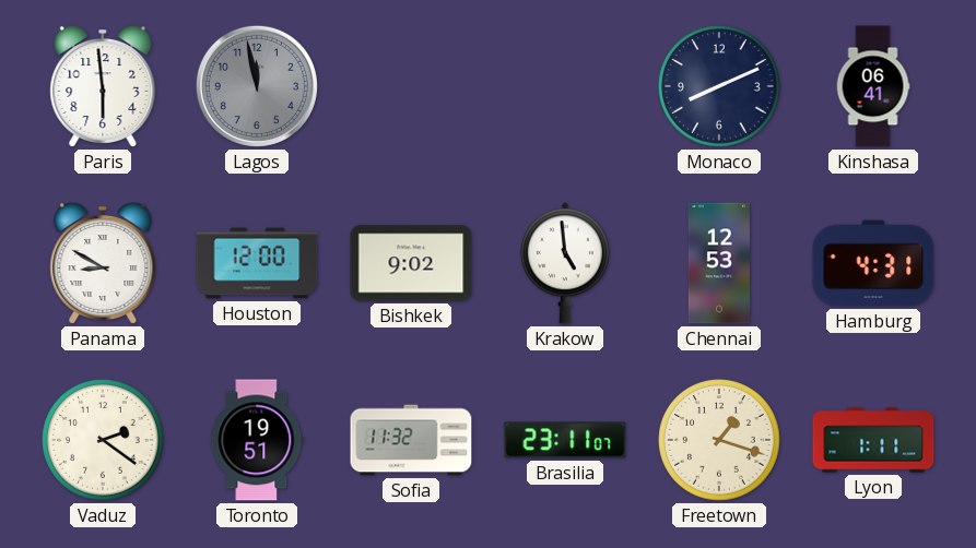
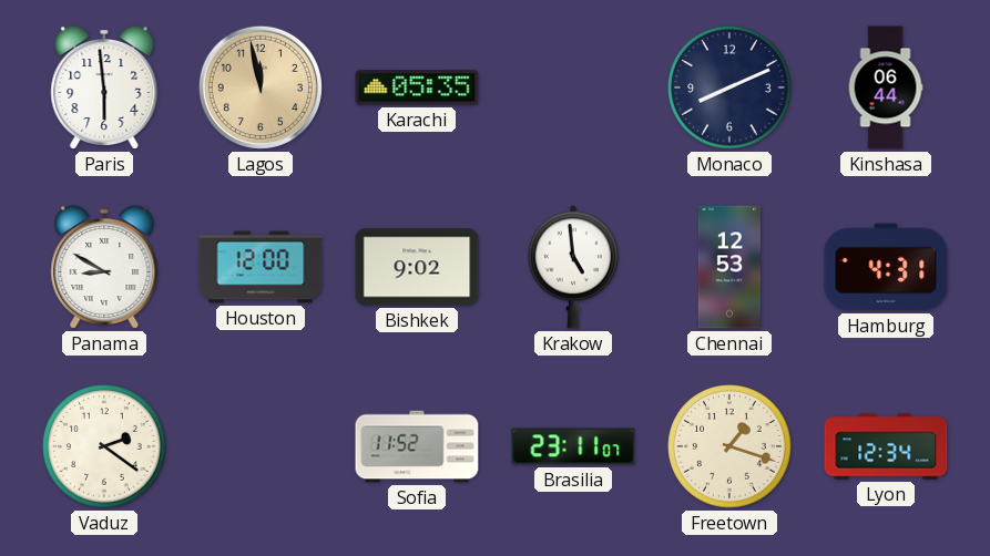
Lagos dial: grey -> champagne (261, 87)
Karachi: none -> 05:35 (417, 87)
Kinshasa: 06:41 -> 06:44 (886, 87)
Toronto: 19:51 -> none (257, 440)
Sofia: 11:32 -> 11:52 (417, 446)
Lyon: 1:11 -> 12:34 (886, 446)
